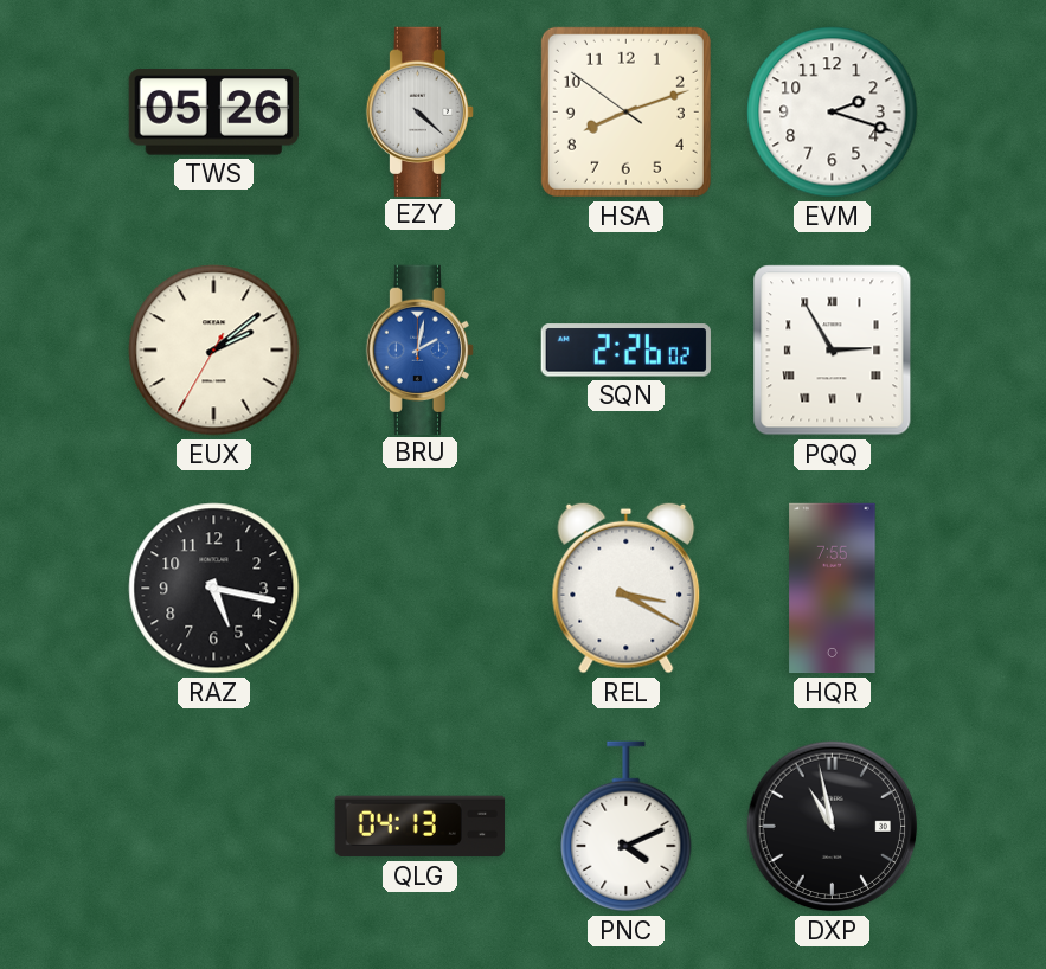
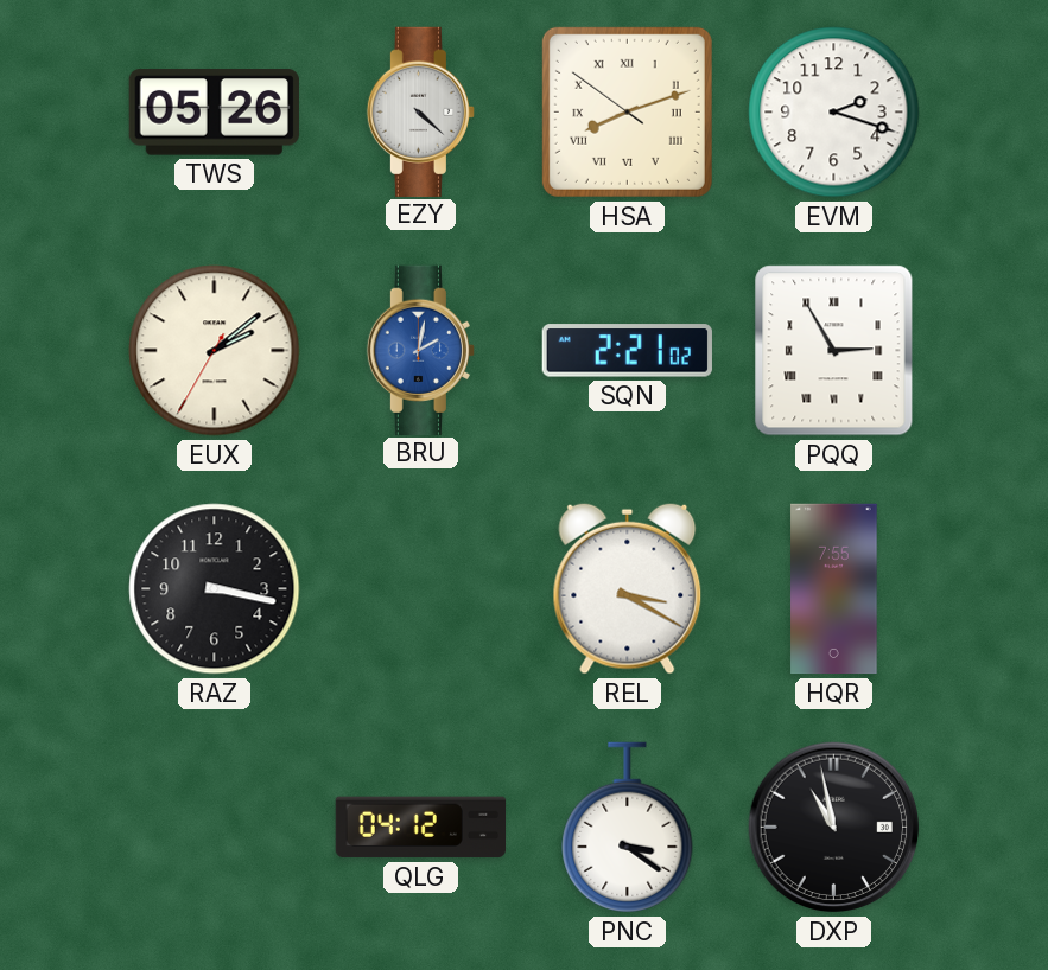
HSA numerals: Arabic -> Roman (627, 111)
SQN: 2:26 -> 2:21 (627, 351)
RAZ: 5:17 -> 3:17 (215, 589)
QLG: 04:13 -> 04:12 (420, 828)
PNC: 4:11 -> 3:21 (628, 828)
